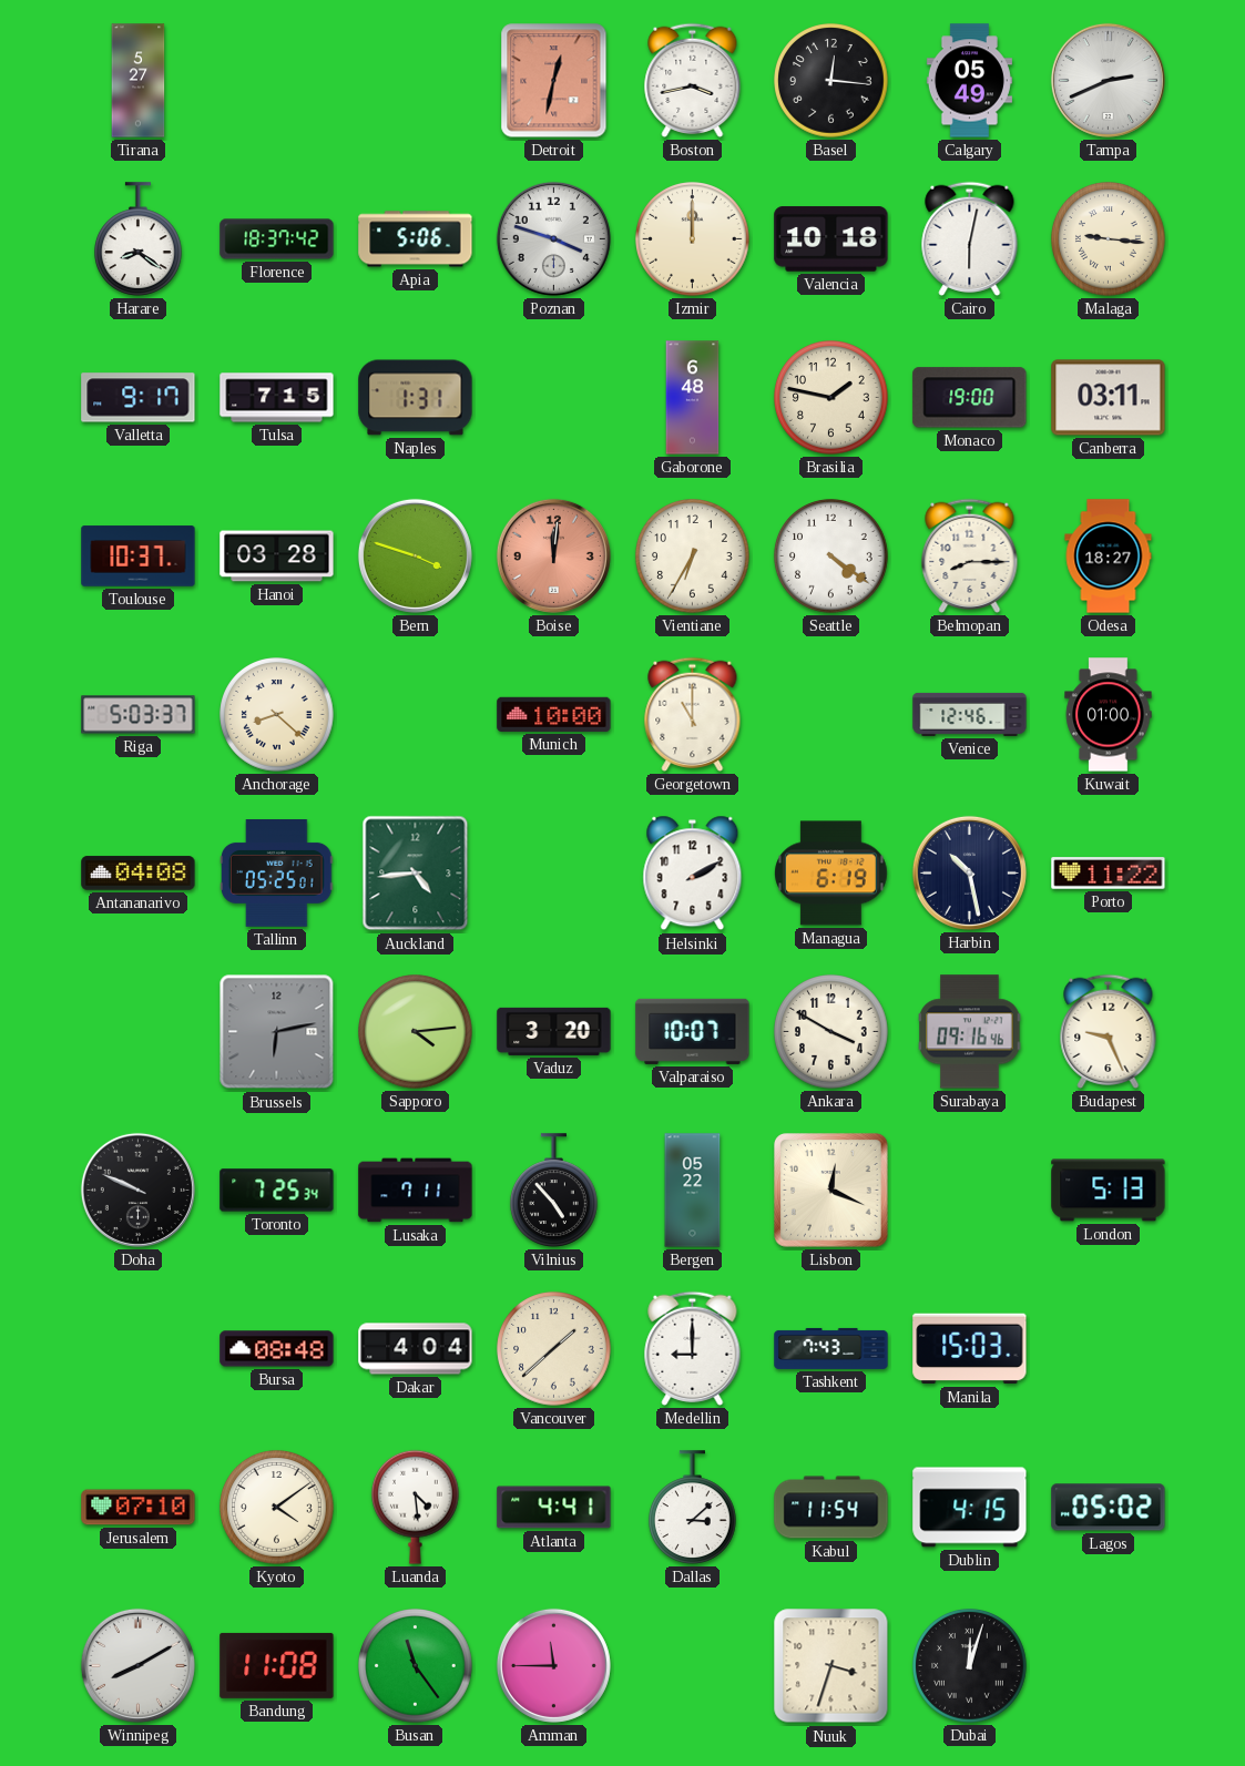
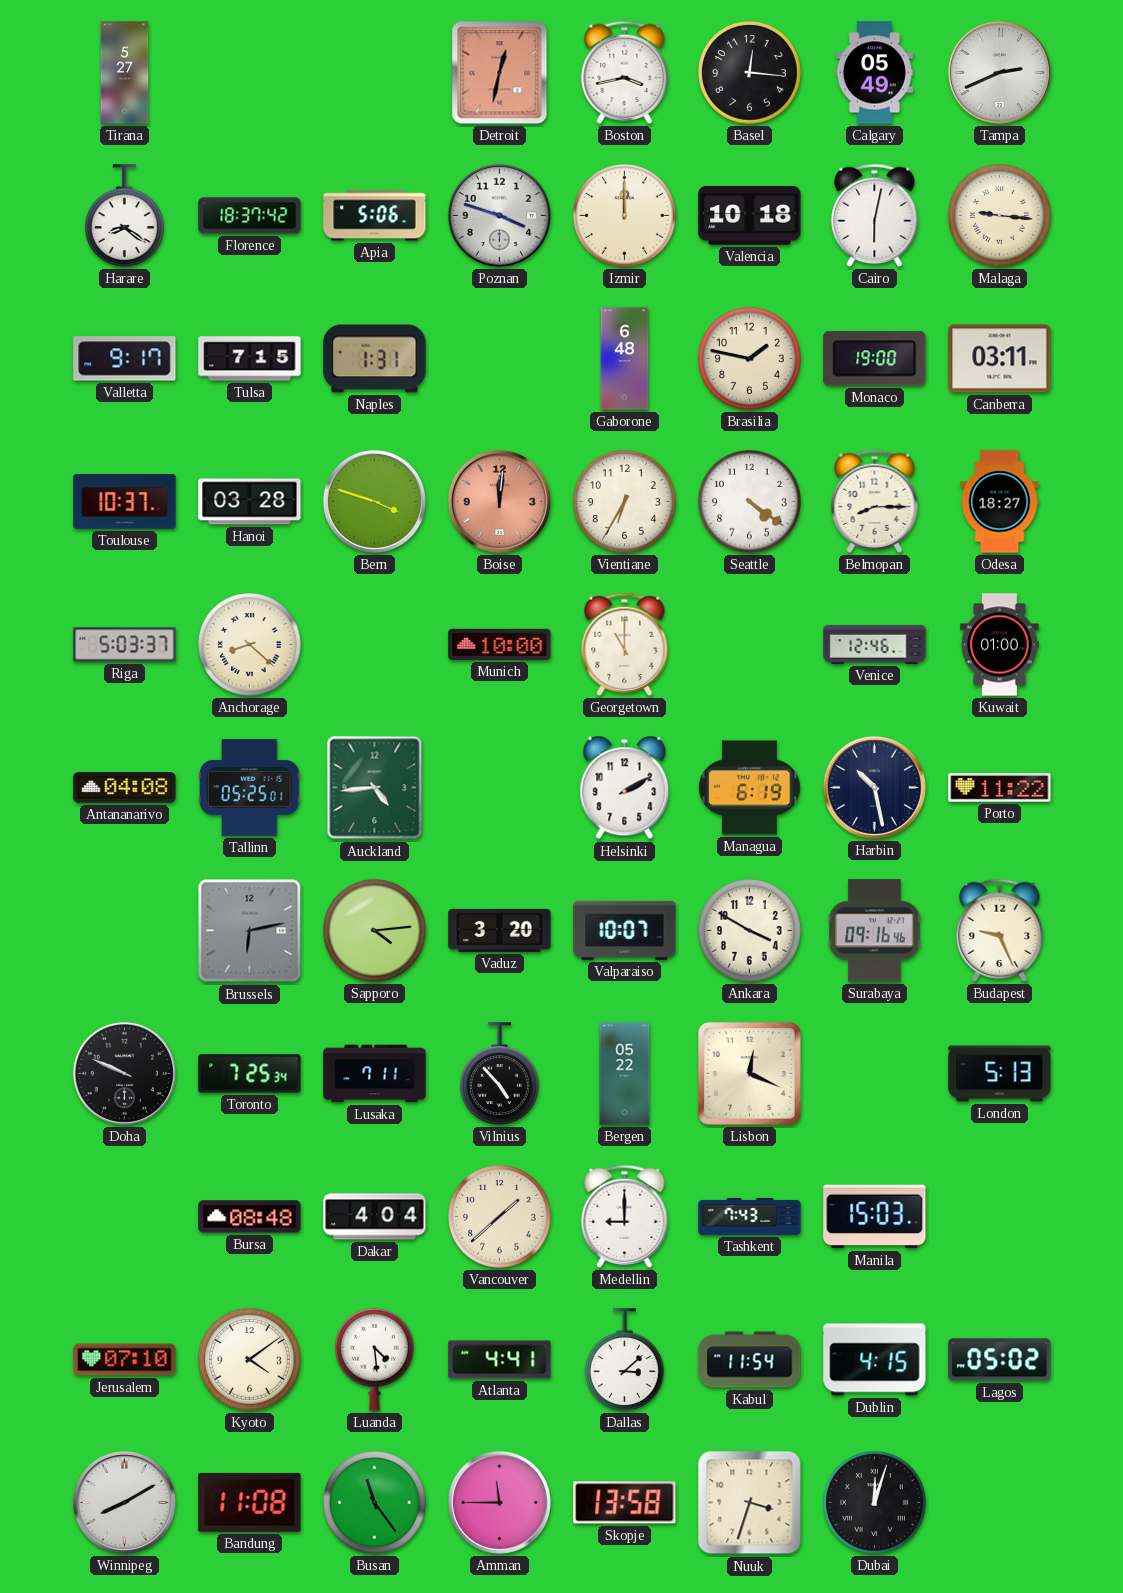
Skopje: none -> 13:58 (625, 1503)
